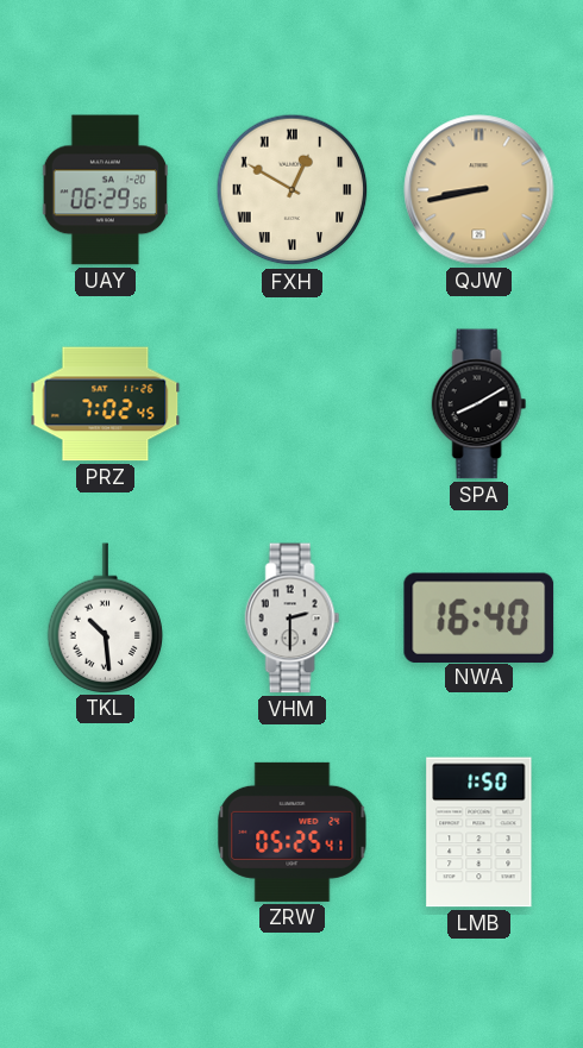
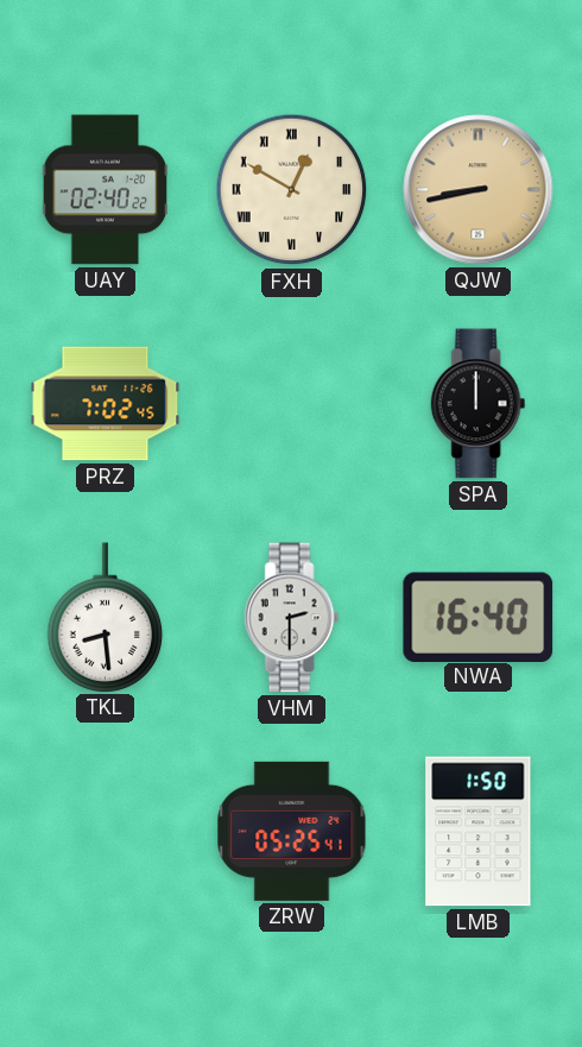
UAY: 06:29 -> 02:40 (106, 190)
SPA: 8:10 -> 12:00 (479, 404)
TKL: 10:29 -> 8:29 (106, 617)
